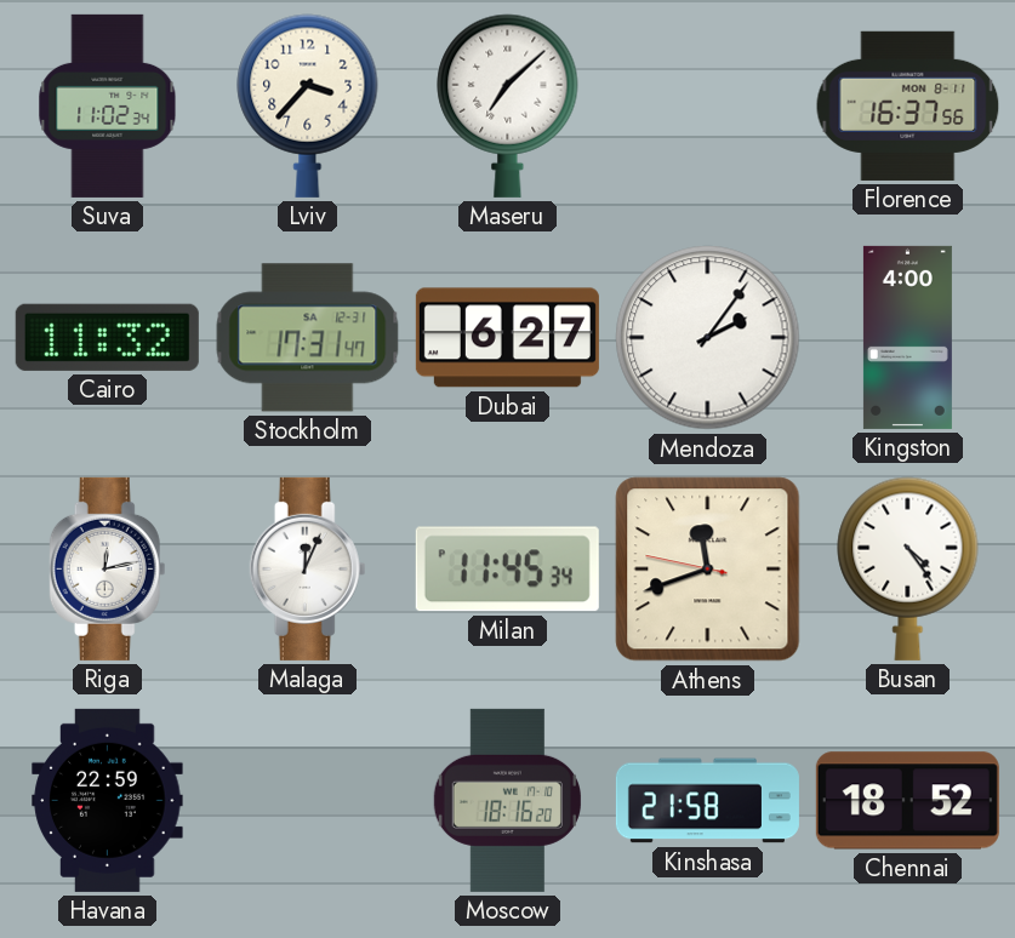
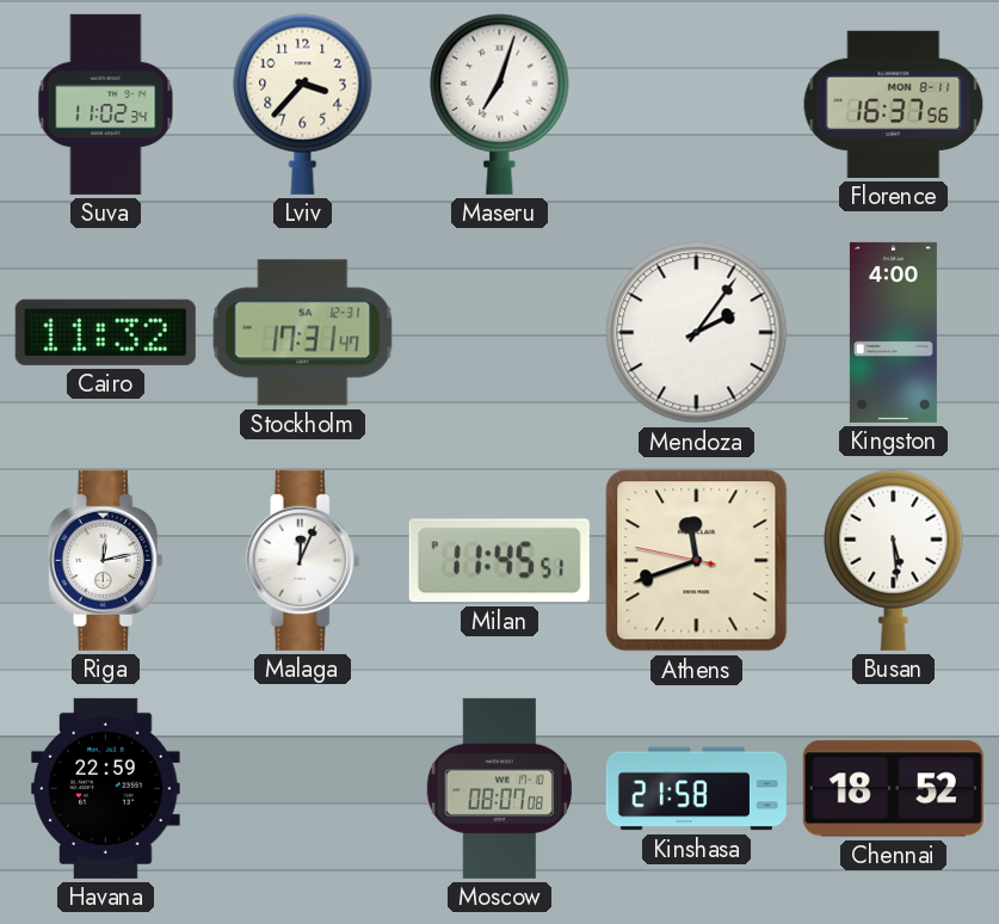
Maseru: 7:08 -> 7:03 (500, 104)
Dubai: 6:27 -> none (507, 338)
Milan: 11:45:34 -> 11:45:51 (499, 561)
Busan: 4:24 -> 5:29 (894, 560)
Moscow: 18:16 -> 08:07 (499, 788)
